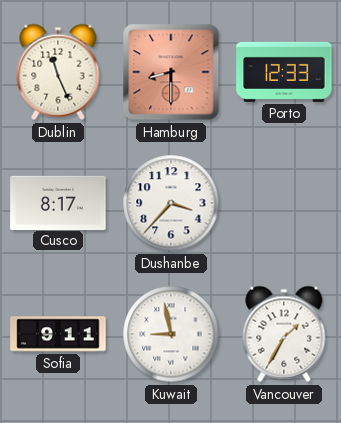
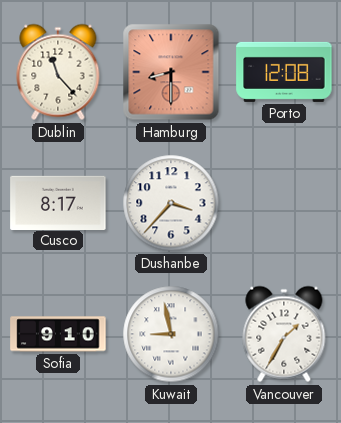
Dublin: 11:26 -> 11:23 (58, 72)
Porto: 12:33 -> 12:08 (284, 72)
Sofia: 9:11 -> 9:10 (58, 334)
